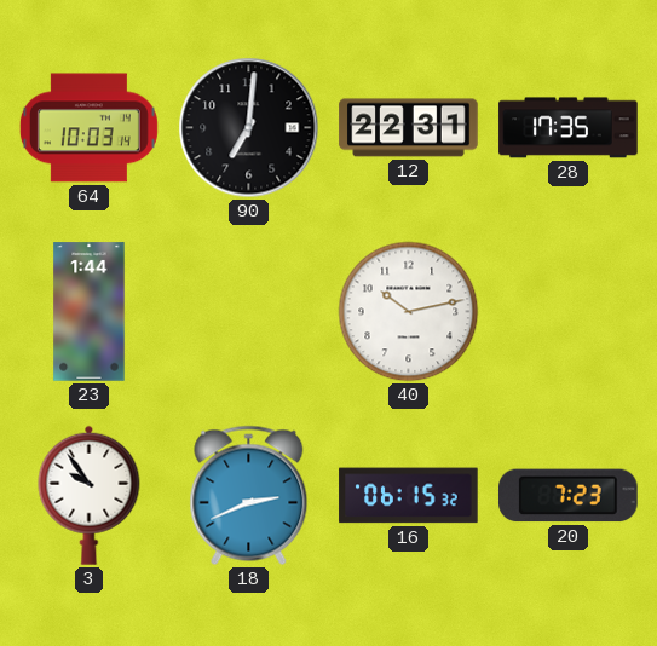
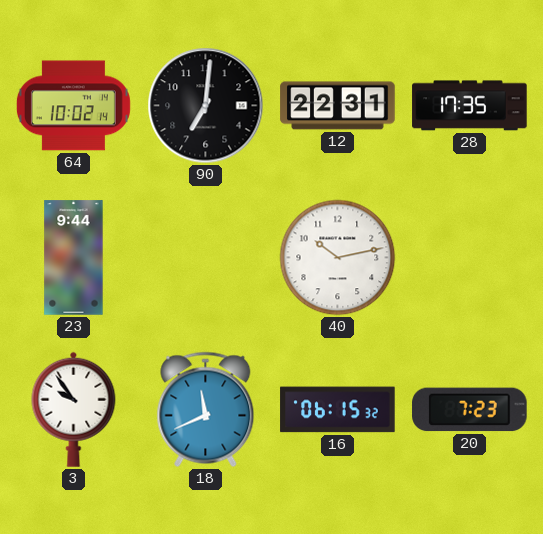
64: 10:03 -> 10:02 (73, 106)
23: 1:44 -> 9:44 (74, 258)
18: 2:41 -> 11:41 (206, 410)
